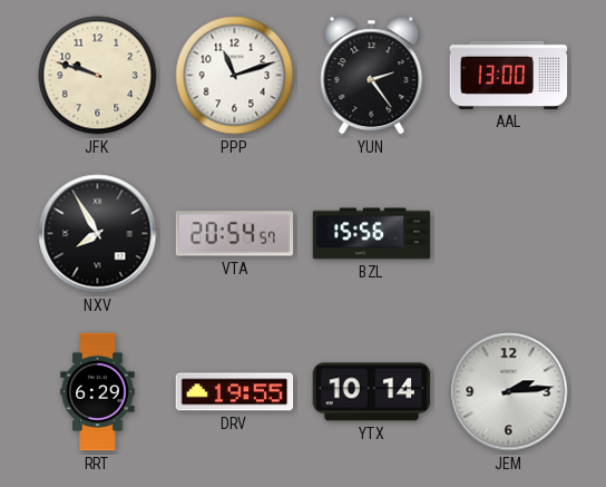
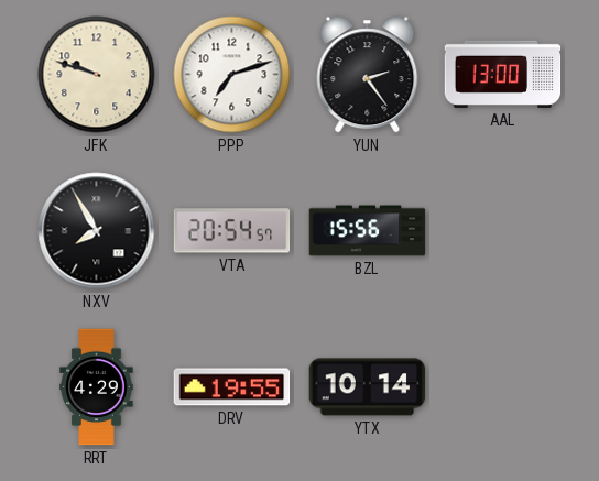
PPP: 11:12 -> 7:12 (232, 75)
RRT: 6:29 -> 4:29 (97, 387)
JEM: 2:14 -> none (509, 392)
